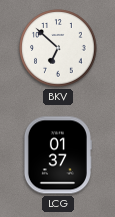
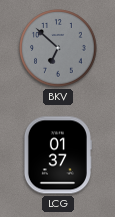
BKV dial: white -> grey (58, 48)
